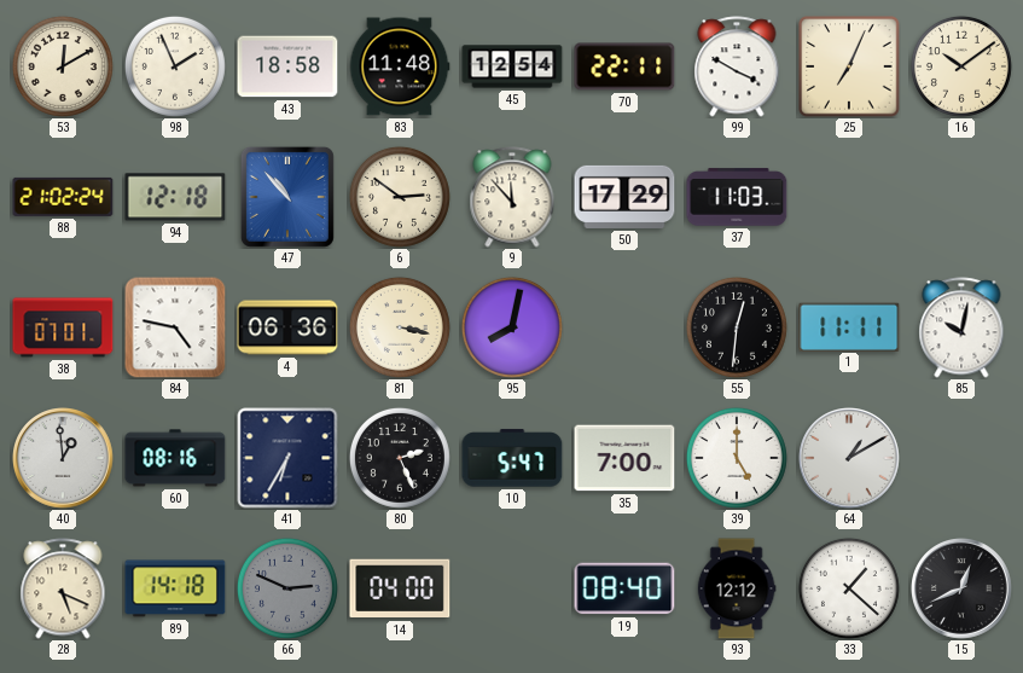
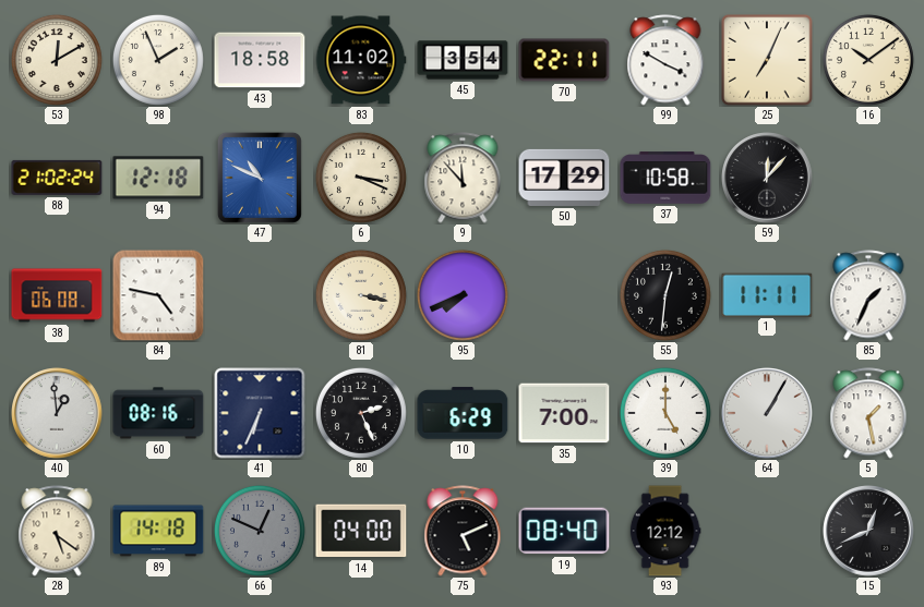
83: 11:48 -> 11:02 (361, 60)
45: 12:54 -> 3:54 (463, 60)
47: 10:53 -> 10:49 (260, 178)
6: 2:51 -> 3:19 (361, 178)
37: 11:03 -> 10:58 (665, 178)
59: none -> 12:07 (768, 179)
38: 07:01 -> 06:08 (57, 295)
4: 06:36 -> none (287, 327)
95: 8:02 -> 7:41 (463, 295)
85: 10:02 -> 1:34 (868, 295)
41: 6:35 -> 6:34 (260, 413)
10: 5:47 -> 6:29 (463, 413)
64: 1:10 -> 1:05 (768, 414)
5: none -> 1:28 (868, 413)
28: 5:19 -> 5:21 (57, 531)
66: 2:49 -> 12:49 (260, 531)
75: none -> 5:11 (463, 531)
33: 1:22 -> none (849, 588)
